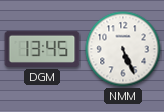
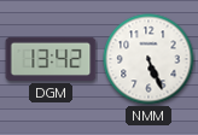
DGM: 13:45 -> 13:42 (51, 59)
